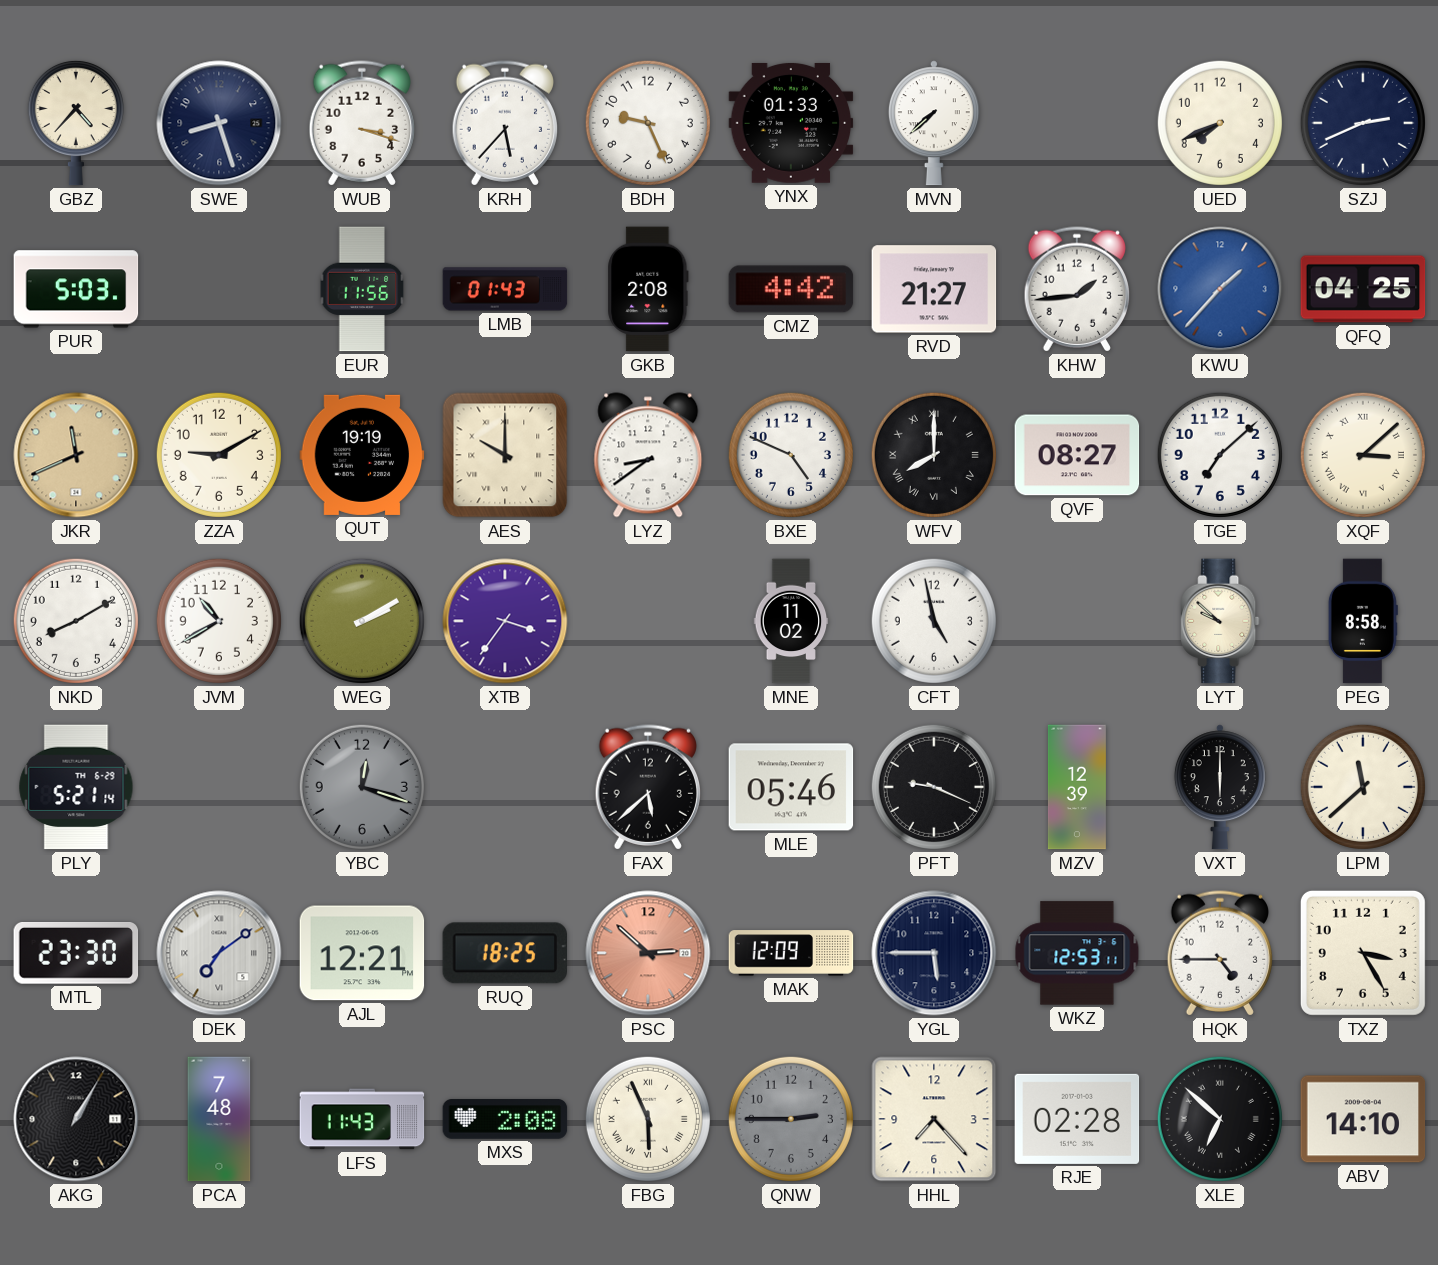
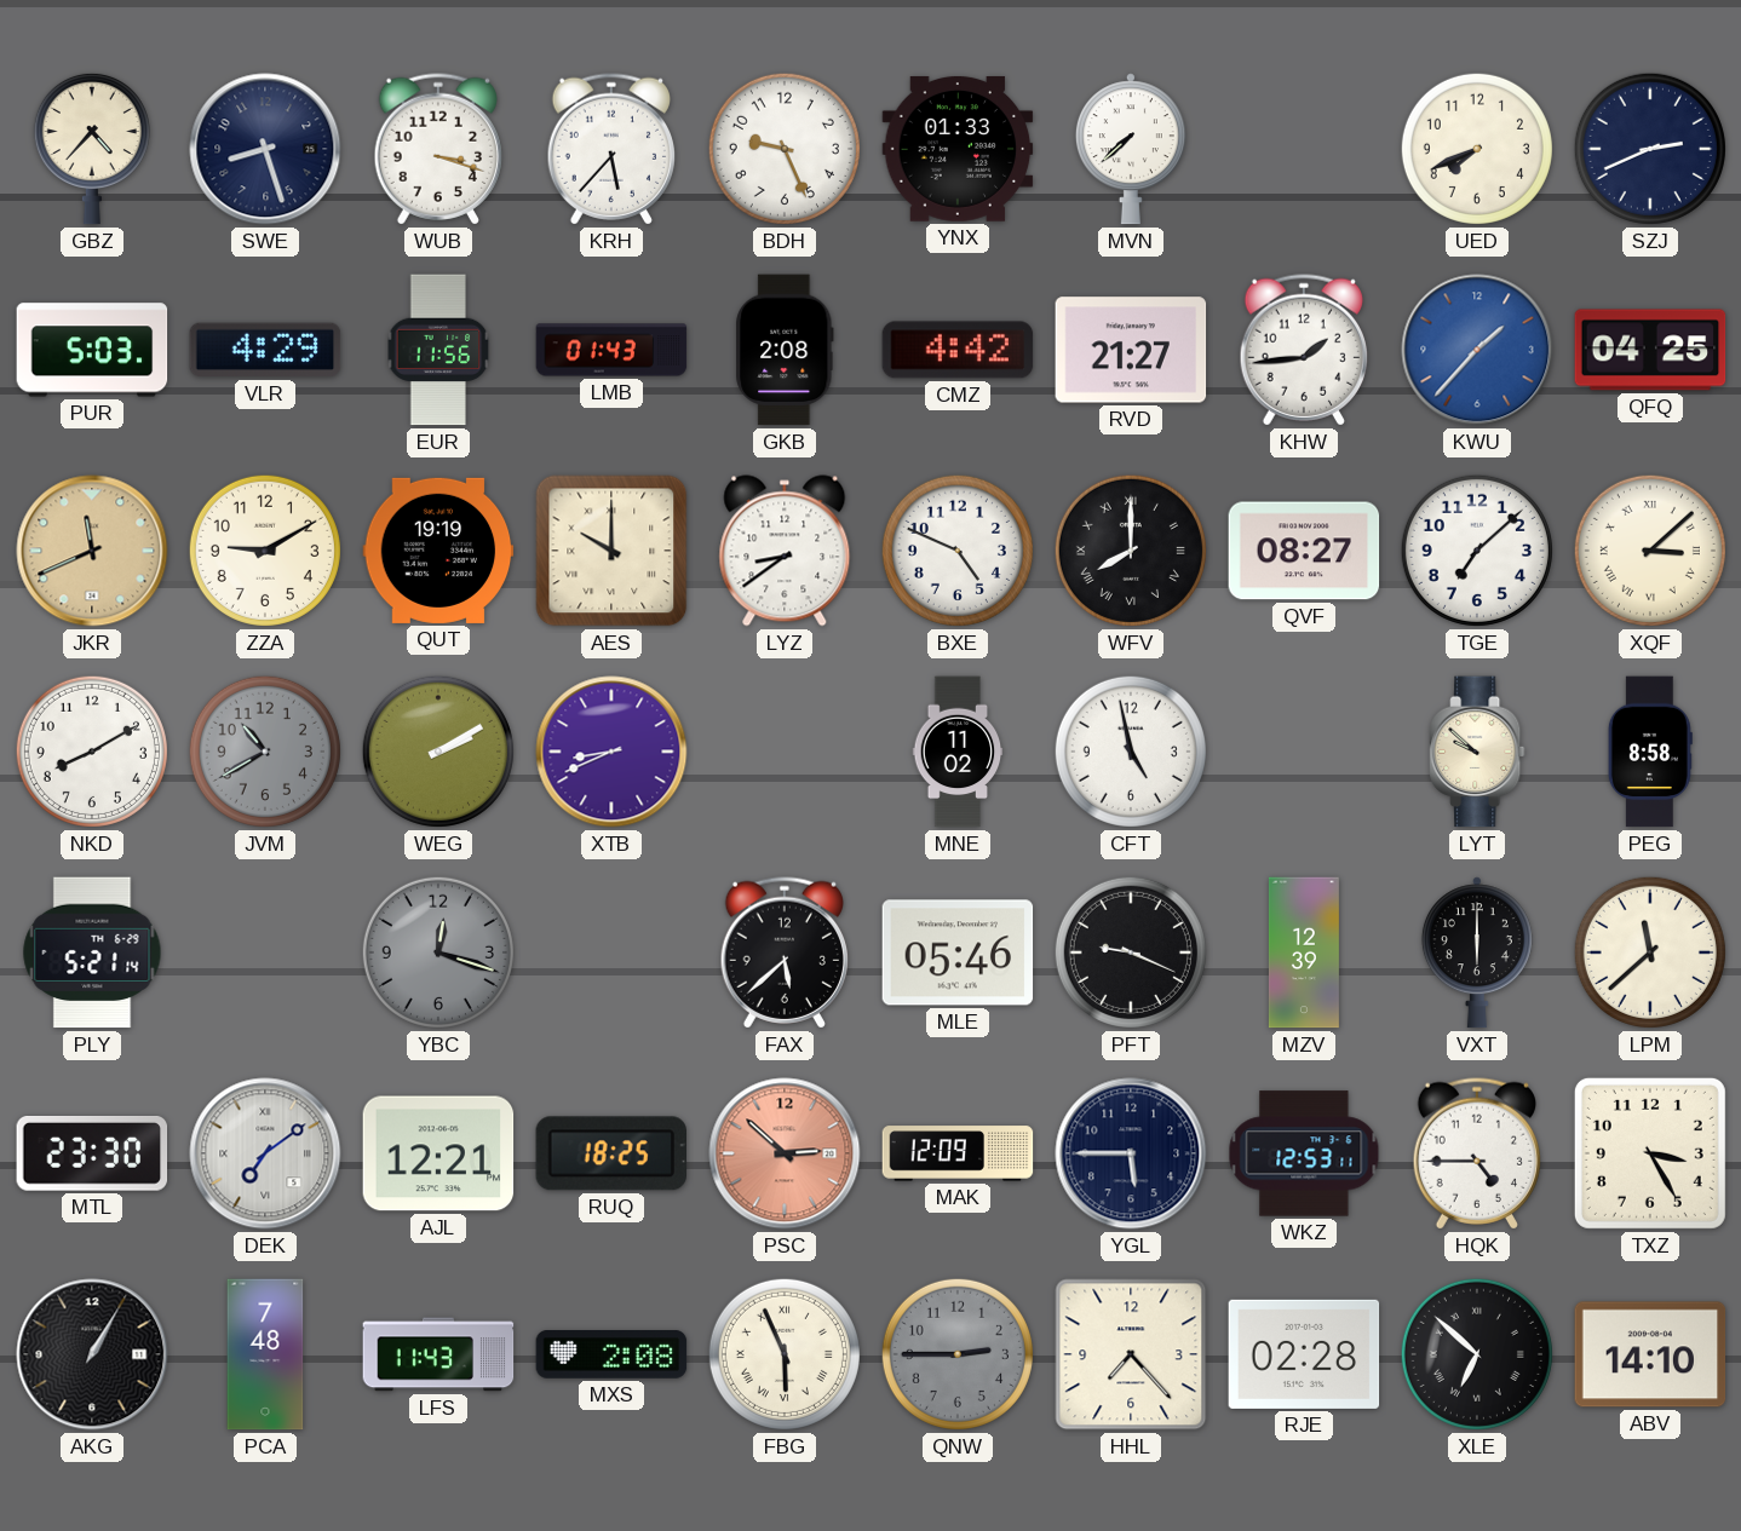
VLR: none -> 4:29 (265, 350)
JVM dial: white -> grey (265, 752)
XTB: 3:36 -> 8:41 (611, 752)
